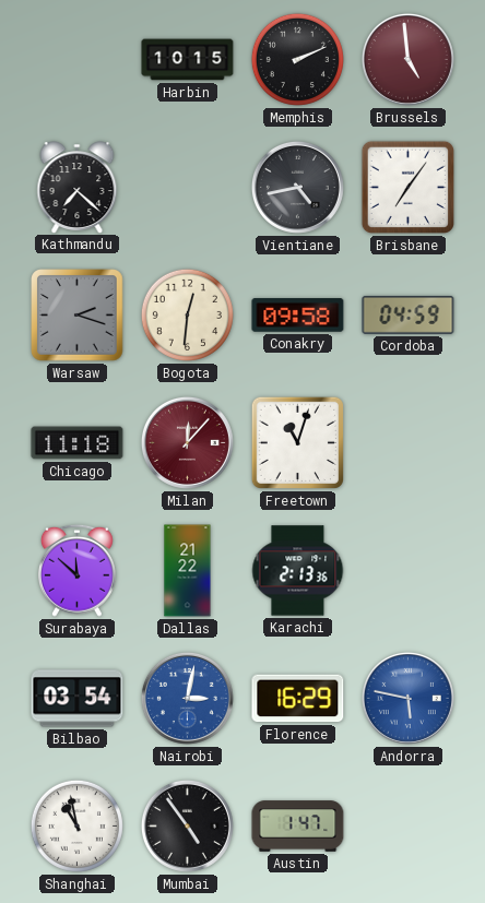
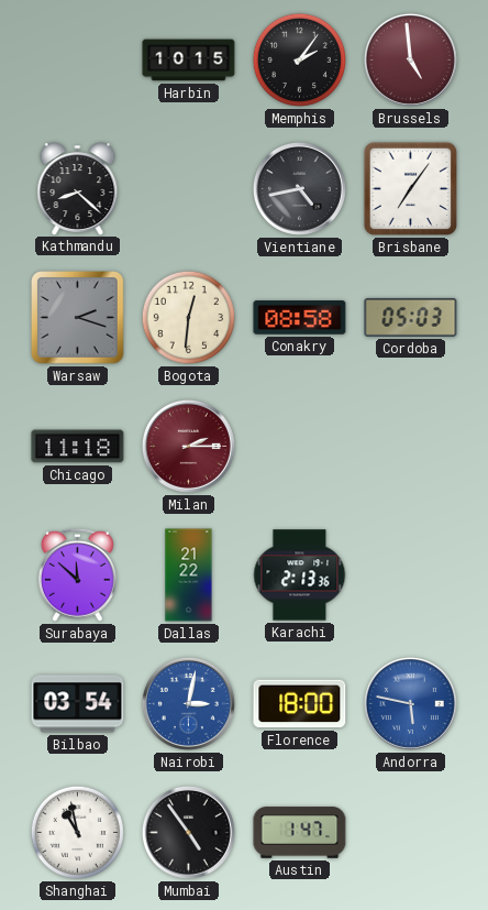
Memphis: 2:11 -> 2:06 (299, 59)
Kathmandu: 7:22 -> 8:22 (78, 188)
Conakry: 09:58 -> 08:58 (300, 318)
Cordoba: 04:59 -> 05:03 (411, 317)
Milan: 12:07 -> 2:15 (188, 446)
Freetown: 11:03 -> none (297, 442)
Florence: 16:29 -> 18:00 (300, 704)
